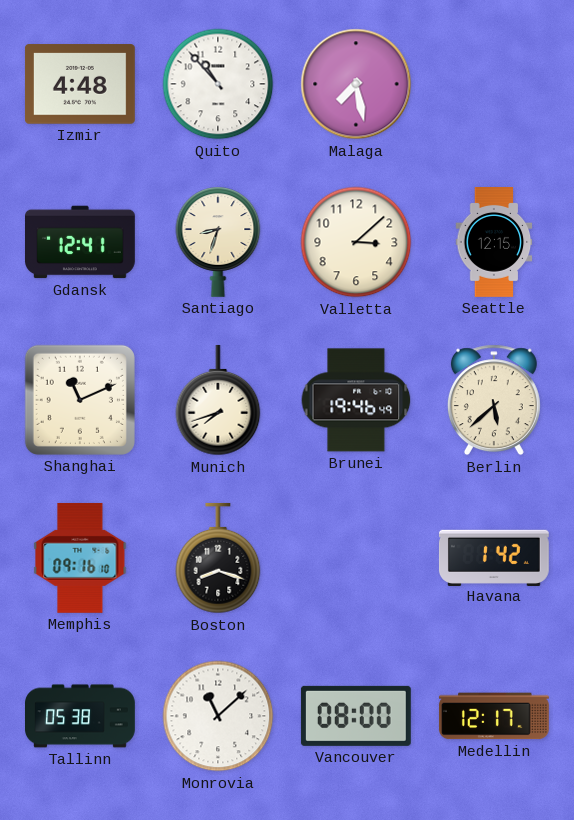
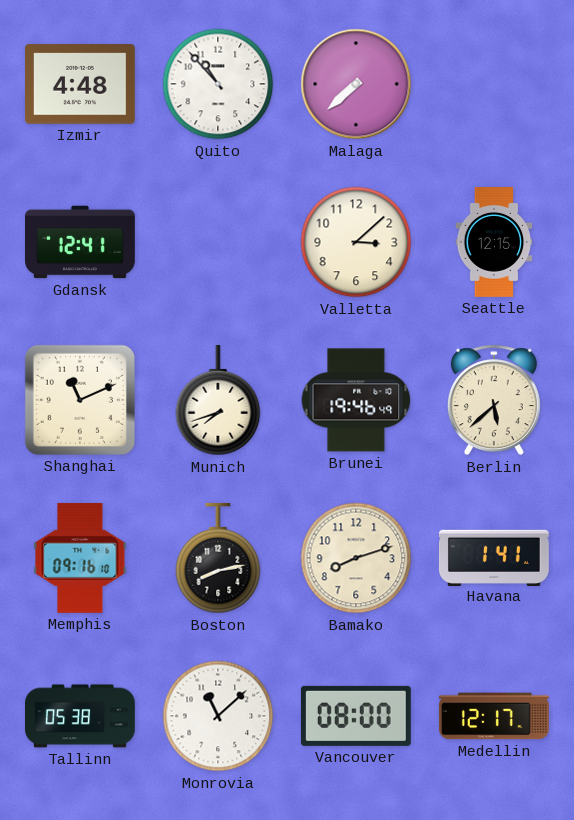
Malaga: 7:28 -> 7:38 (356, 84)
Santiago: 8:33 -> none (218, 242)
Boston: 8:18 -> 8:13 (218, 558)
Bamako: none -> 8:12 (356, 558)
Havana: 1:42 -> 1:41 (494, 557)
